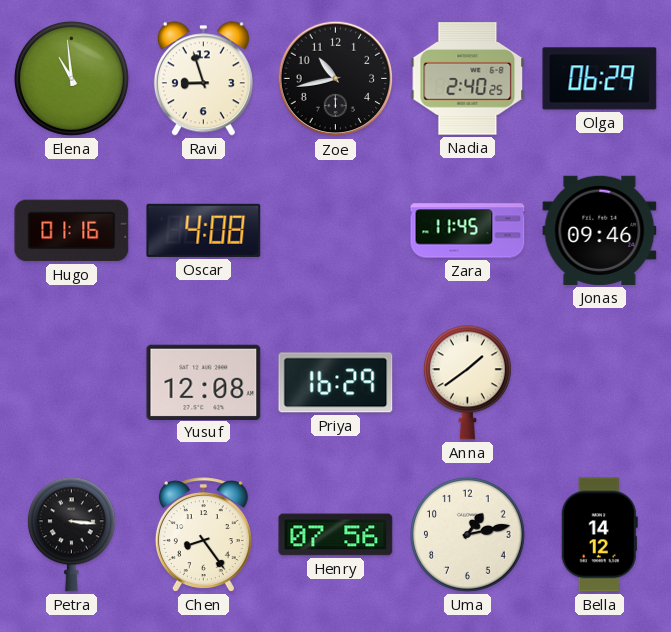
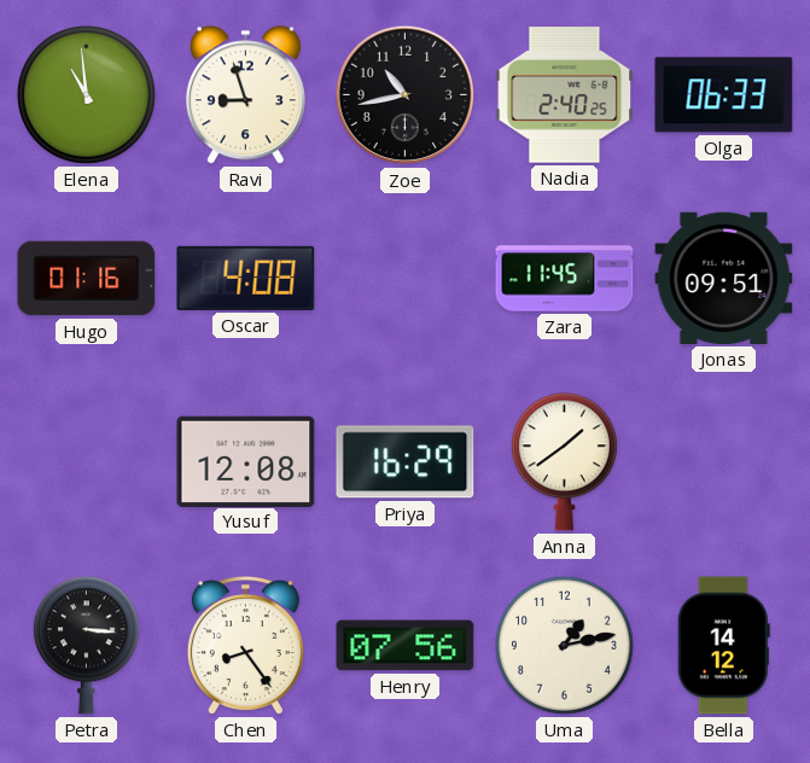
Olga: 06:29 -> 06:33 (724, 95)
Jonas: 09:46 -> 09:51 (724, 278)
